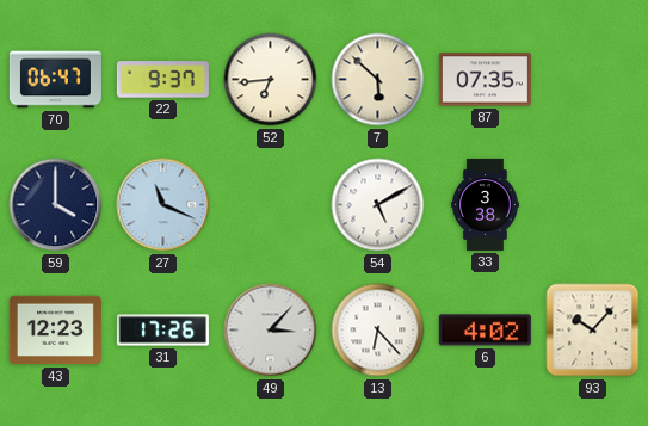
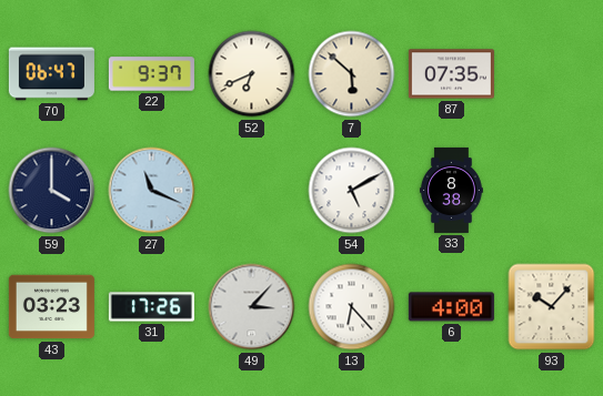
52: 6:44 -> 6:41 (252, 74)
33: 3:38 -> 8:38 (452, 190)
43: 12:23 -> 03:23 (51, 307)
6: 4:02 -> 4:00 (451, 307)
